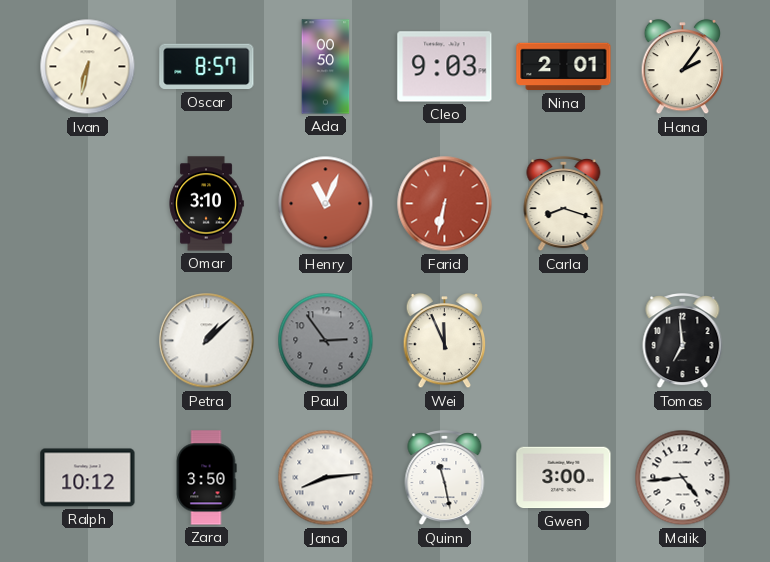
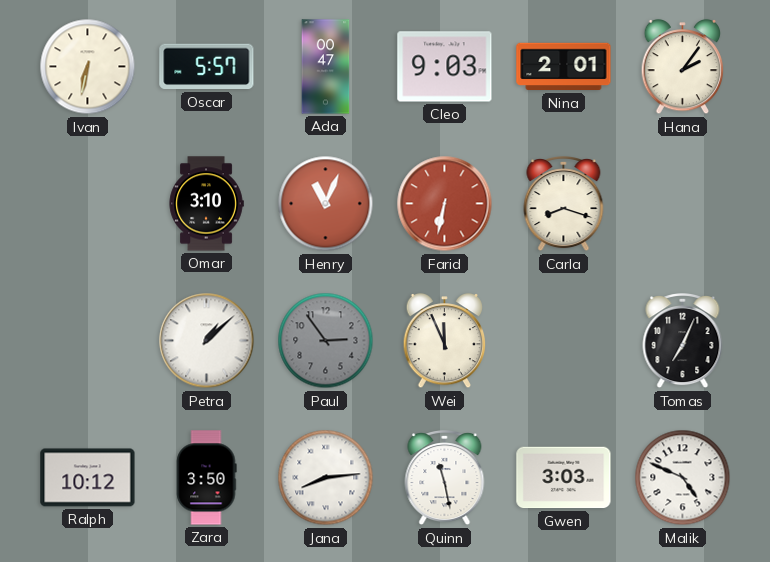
Oscar: 8:57 -> 5:57 (207, 67)
Ada: 00:50 -> 00:47 (326, 67)
Tomas: 6:59 -> 7:04 (683, 342)
Gwen: 3:00 -> 3:03 (564, 478)
Malik: 4:44 -> 4:49 (683, 478)
